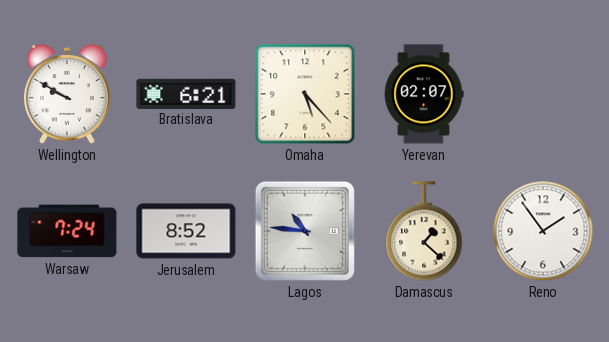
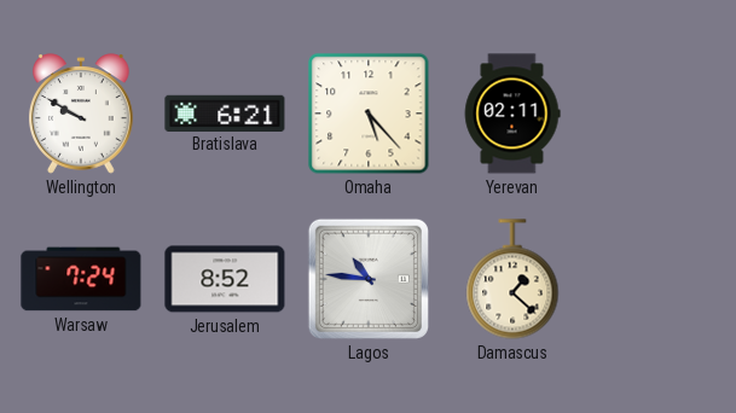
Yerevan: 02:07 -> 02:11 (512, 114)
Reno: 1:54 -> none (543, 231)
